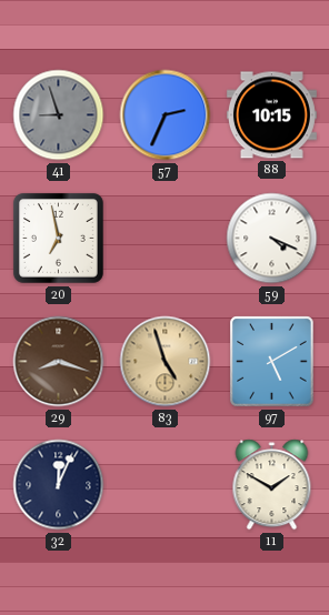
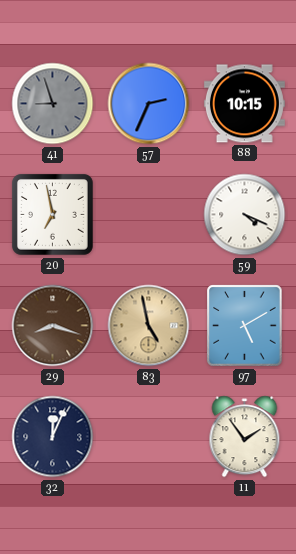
83: 4:57 -> 4:58 (149, 326)
11: 1:50 -> 1:54 (245, 437)
